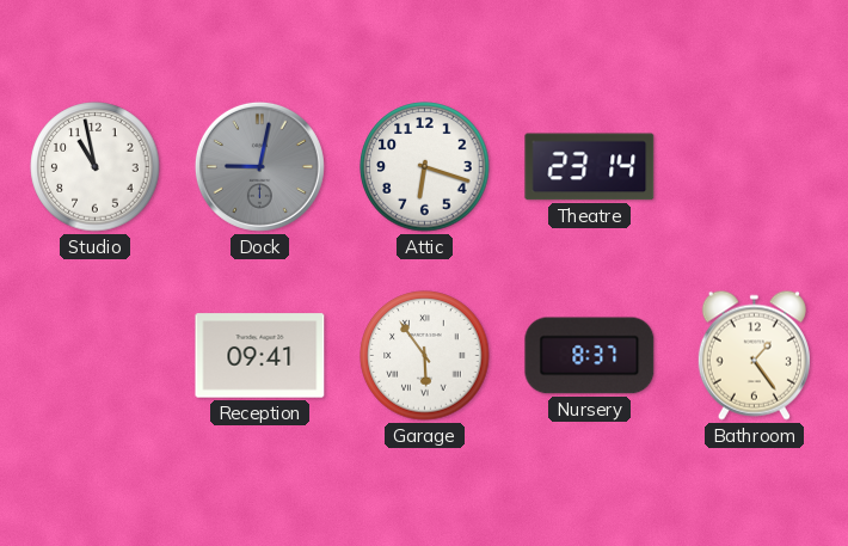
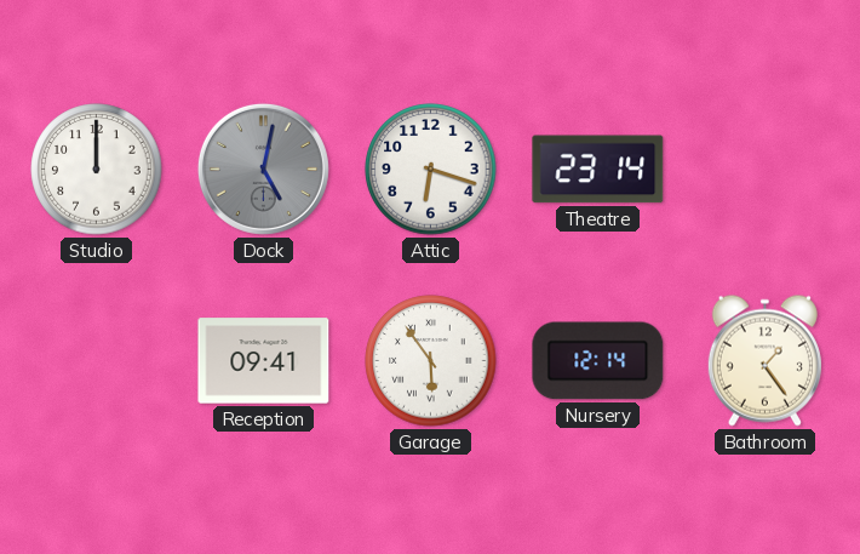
Studio: 10:58 -> 12:00 (97, 170)
Dock: 9:02 -> 5:02 (263, 169)
Nursery: 8:37 -> 12:14 (598, 361)
